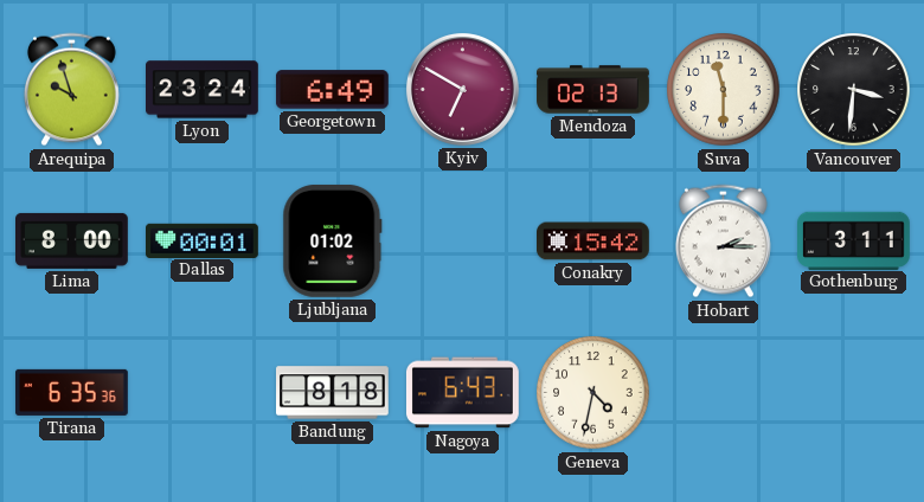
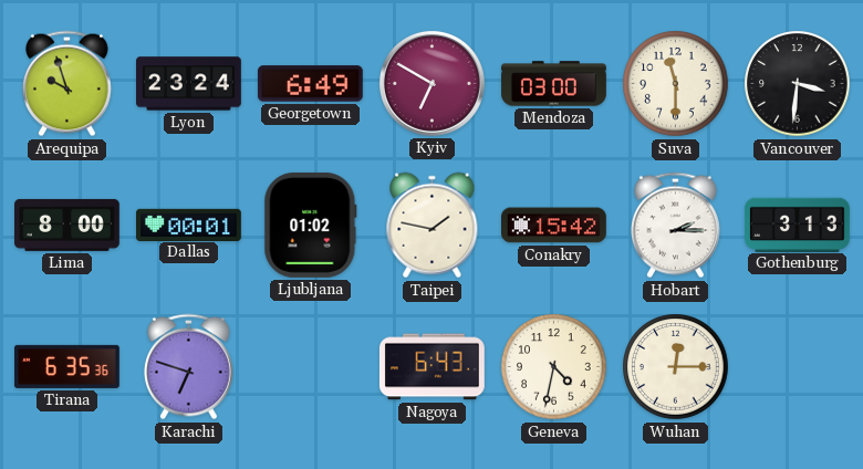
Mendoza: 02:13 -> 03:00 (554, 84)
Taipei: none -> 1:47 (433, 226)
Gothenburg: 3:11 -> 3:13 (798, 225)
Karachi: none -> 6:48 (188, 367)
Bandung: 8:18 -> none (333, 393)
Wuhan: none -> 12:15 (676, 367)
